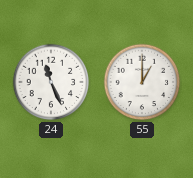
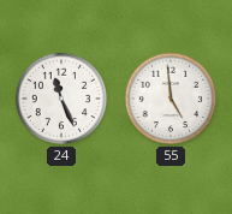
55: 1:00 -> 4:59 (171, 99)
